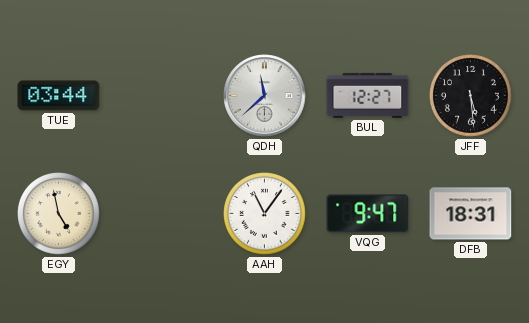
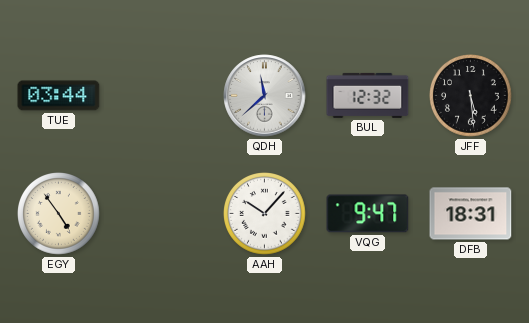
BUL: 12:27 -> 12:32 (368, 95)
EGY: 4:58 -> 4:54 (59, 214)
AAH: 11:06 -> 10:07 (265, 214)
